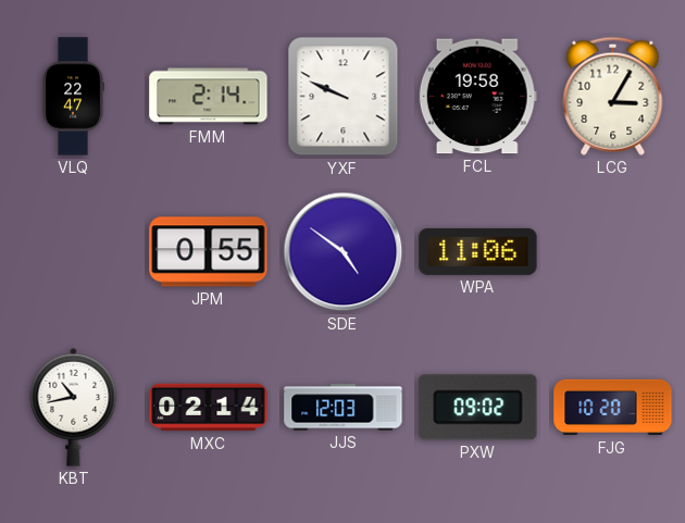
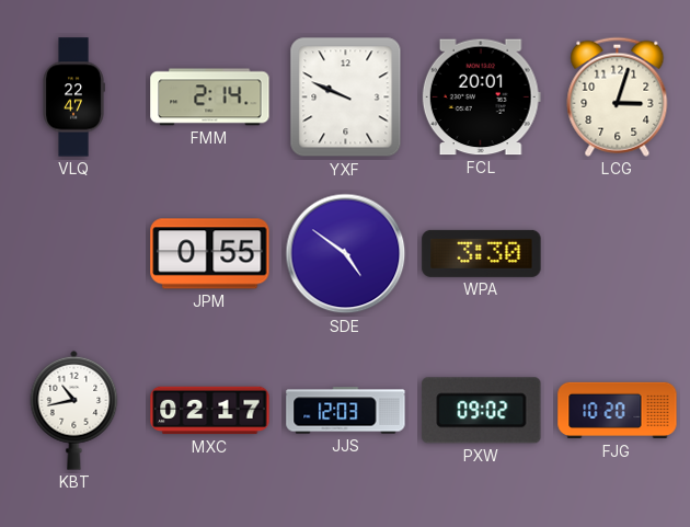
FCL: 19:58 -> 20:01 (481, 98)
LCG: 3:05 -> 3:03 (618, 96)
WPA: 11:06 -> 3:30 (482, 253)
MXC: 02:14 -> 02:17 (210, 411)
